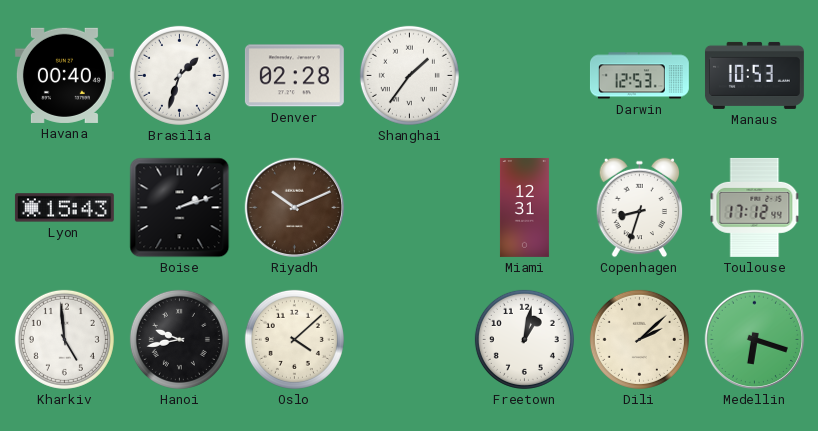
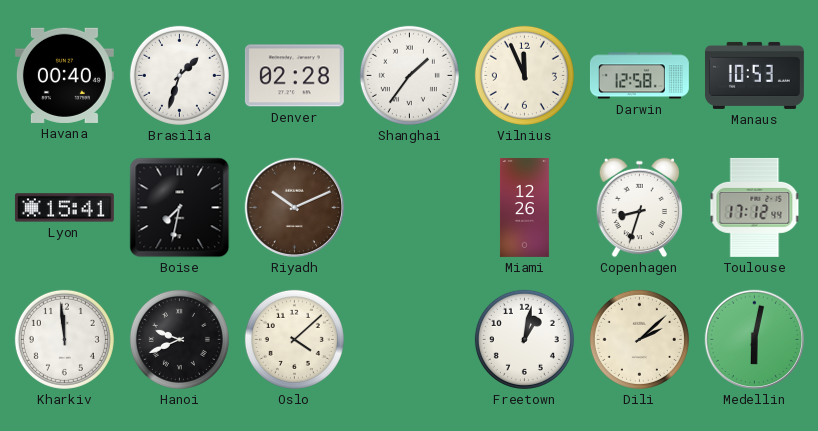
Vilnius: none -> 11:56 (524, 75)
Darwin: 12:53 -> 12:58 (639, 76)
Lyon: 15:43 -> 15:41 (64, 208)
Boise: 2:12 -> 7:32 (180, 208)
Miami: 12:31 -> 12:26 (524, 207)
Kharkiv: 4:59 -> 11:59 (64, 339)
Hanoi: 9:43 -> 9:41 (179, 339)
Medellin: 6:18 -> 6:02 (755, 340)
